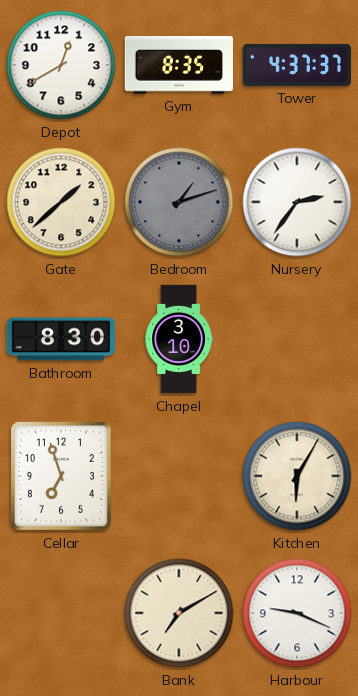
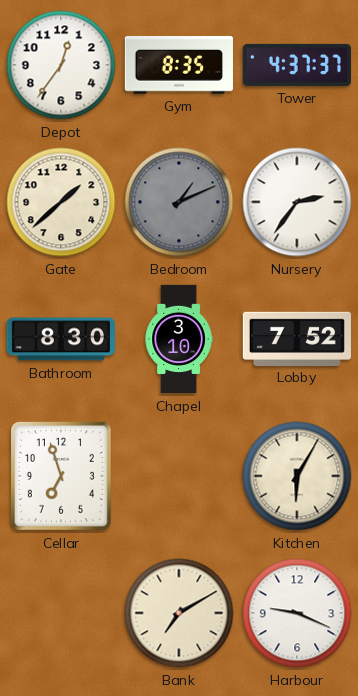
Depot: 12:40 -> 12:36 (61, 65)
Bedroom: 1:12 -> 1:11 (179, 202)
Lobby: none -> 7:52 (296, 338)
